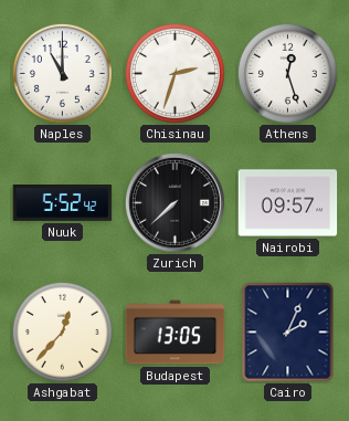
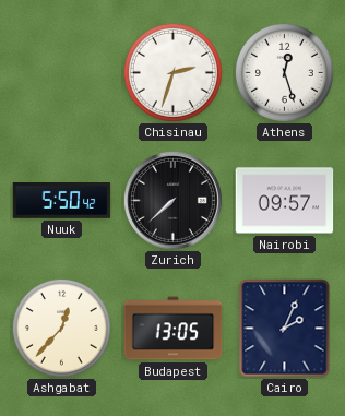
Naples: 11:00 -> none (62, 73)
Nuuk: 5:52 -> 5:50 (62, 201)
